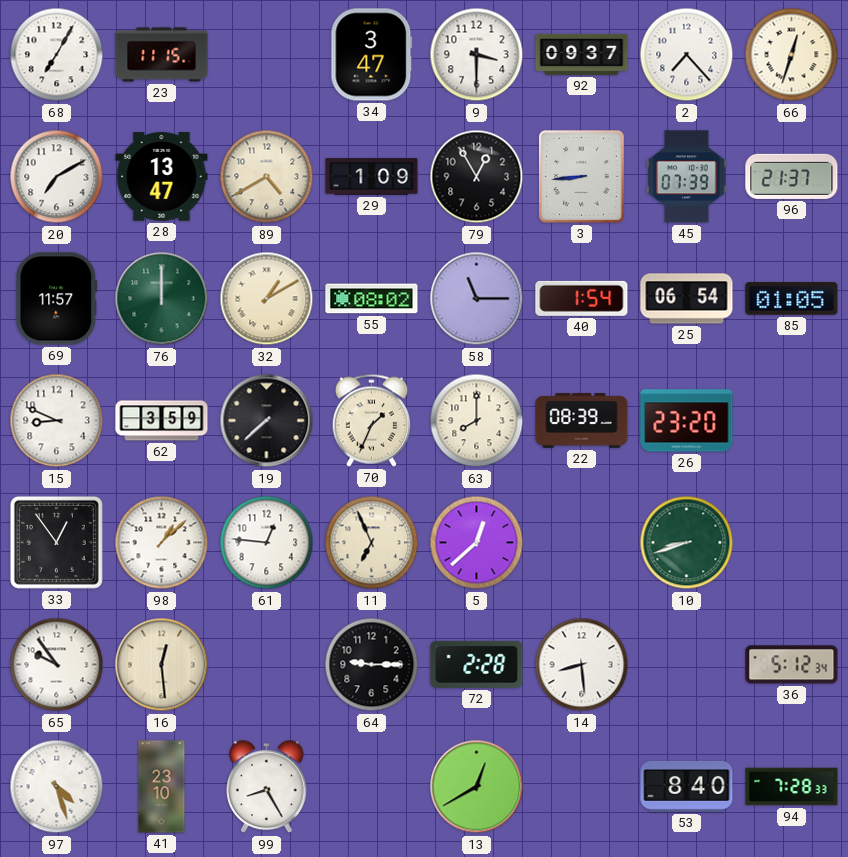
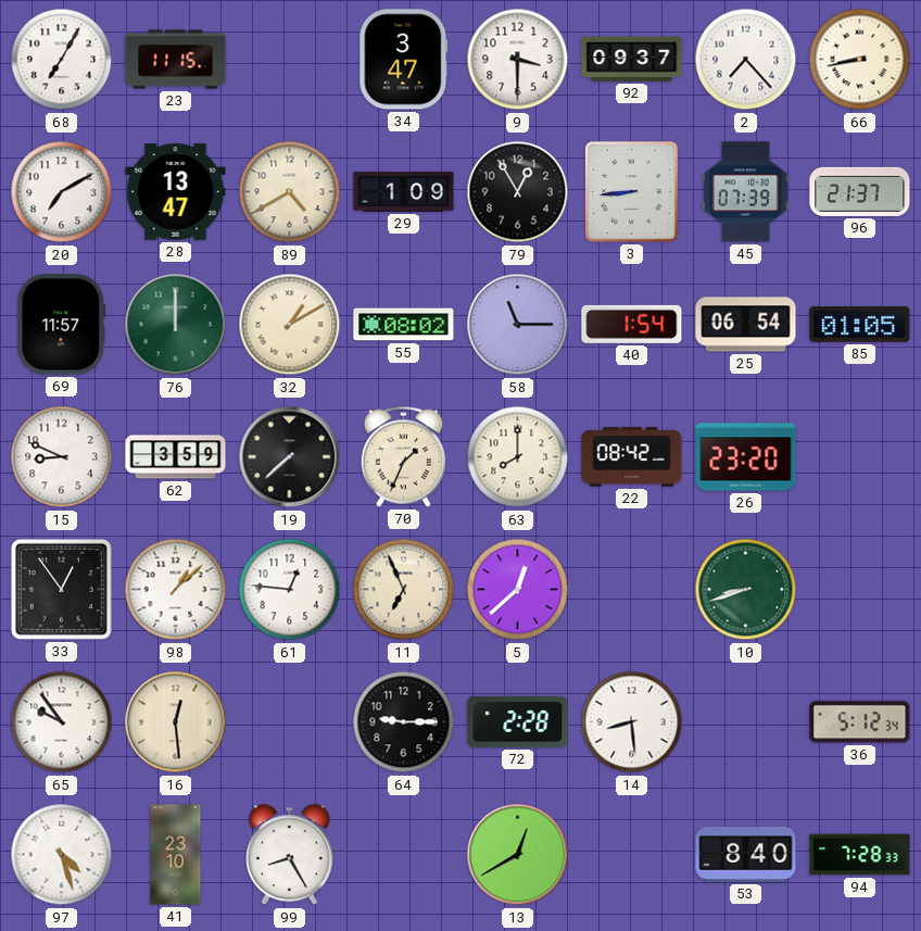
66: 12:33 -> 8:43 (860, 60)
22: 08:39 -> 08:42 (632, 457)
